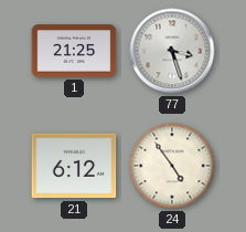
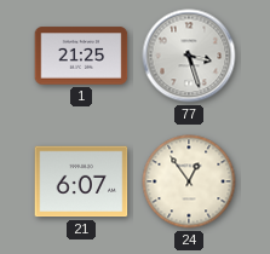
21: 6:12 -> 6:07 (81, 181)
24: 4:54 -> 12:54 (189, 181)
